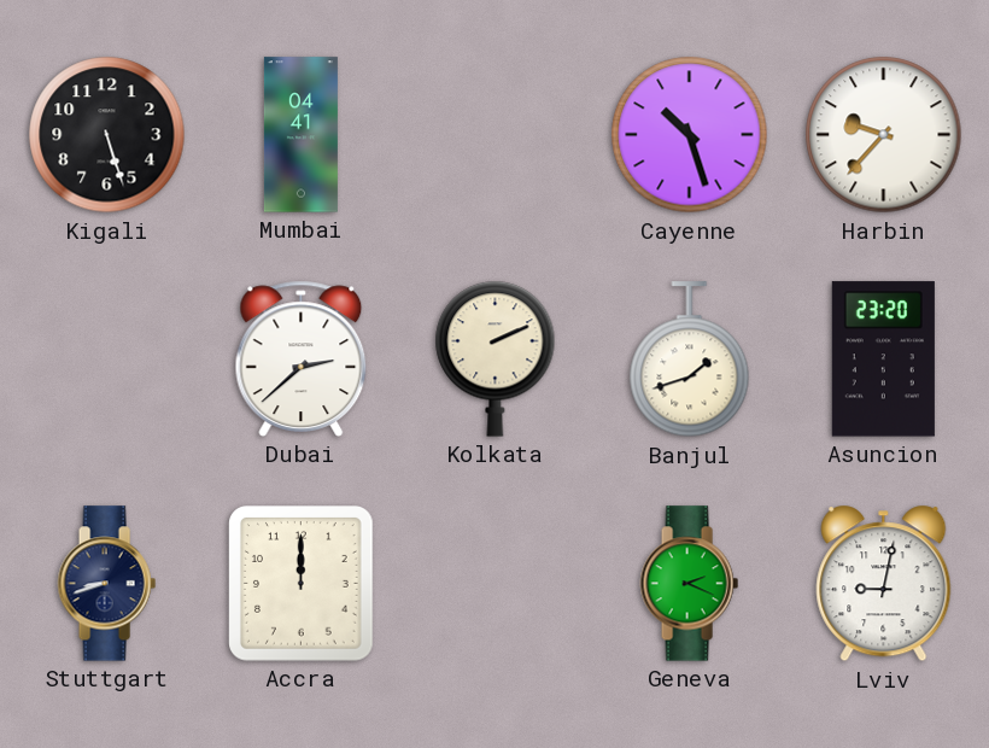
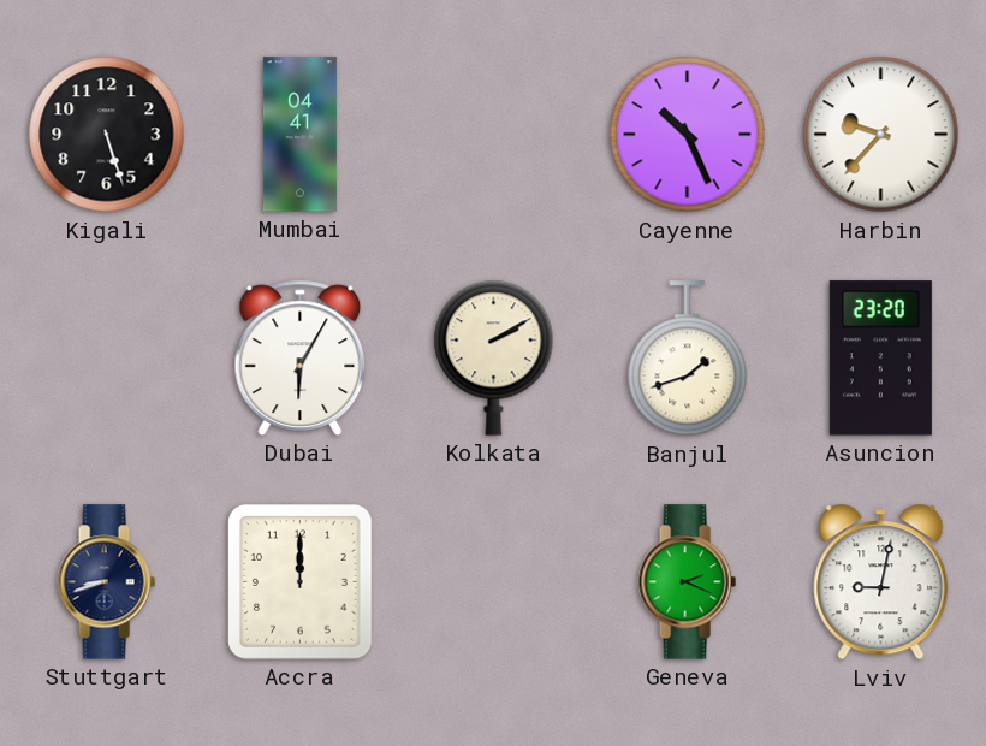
Cayenne: 10:27 -> 10:26 (688, 135)
Dubai: 2:38 -> 6:05 (301, 357)
Kolkata: 2:11 -> 2:10 (494, 357)
